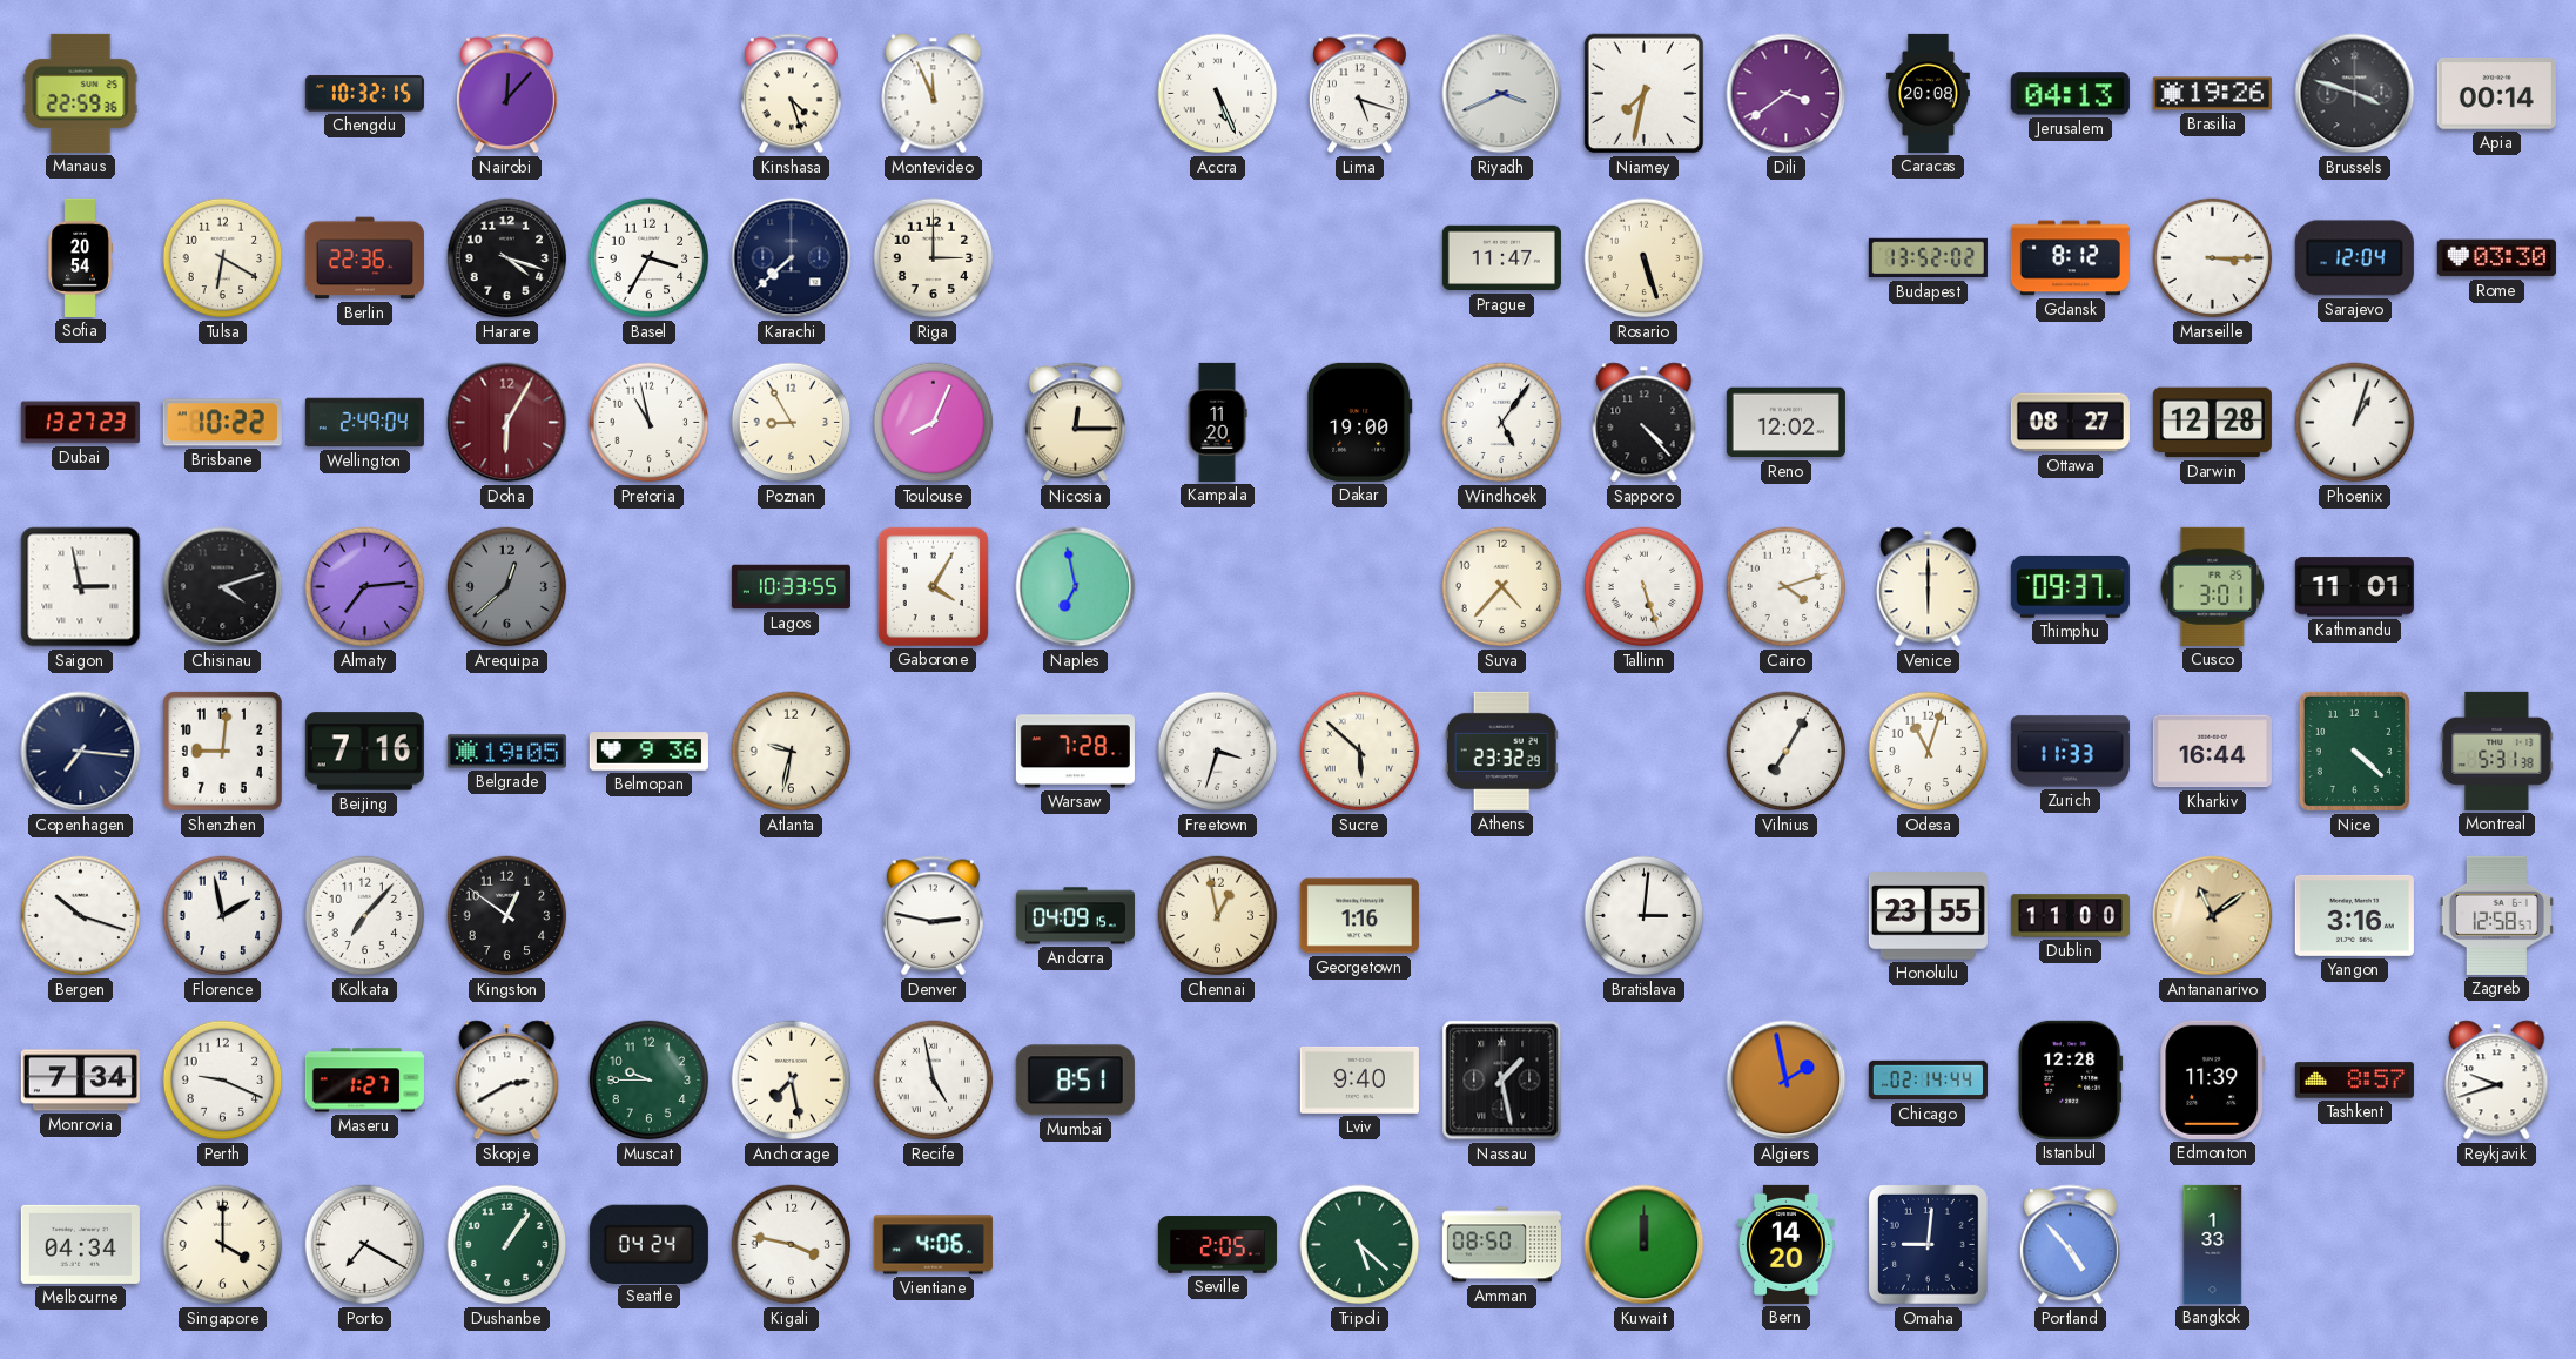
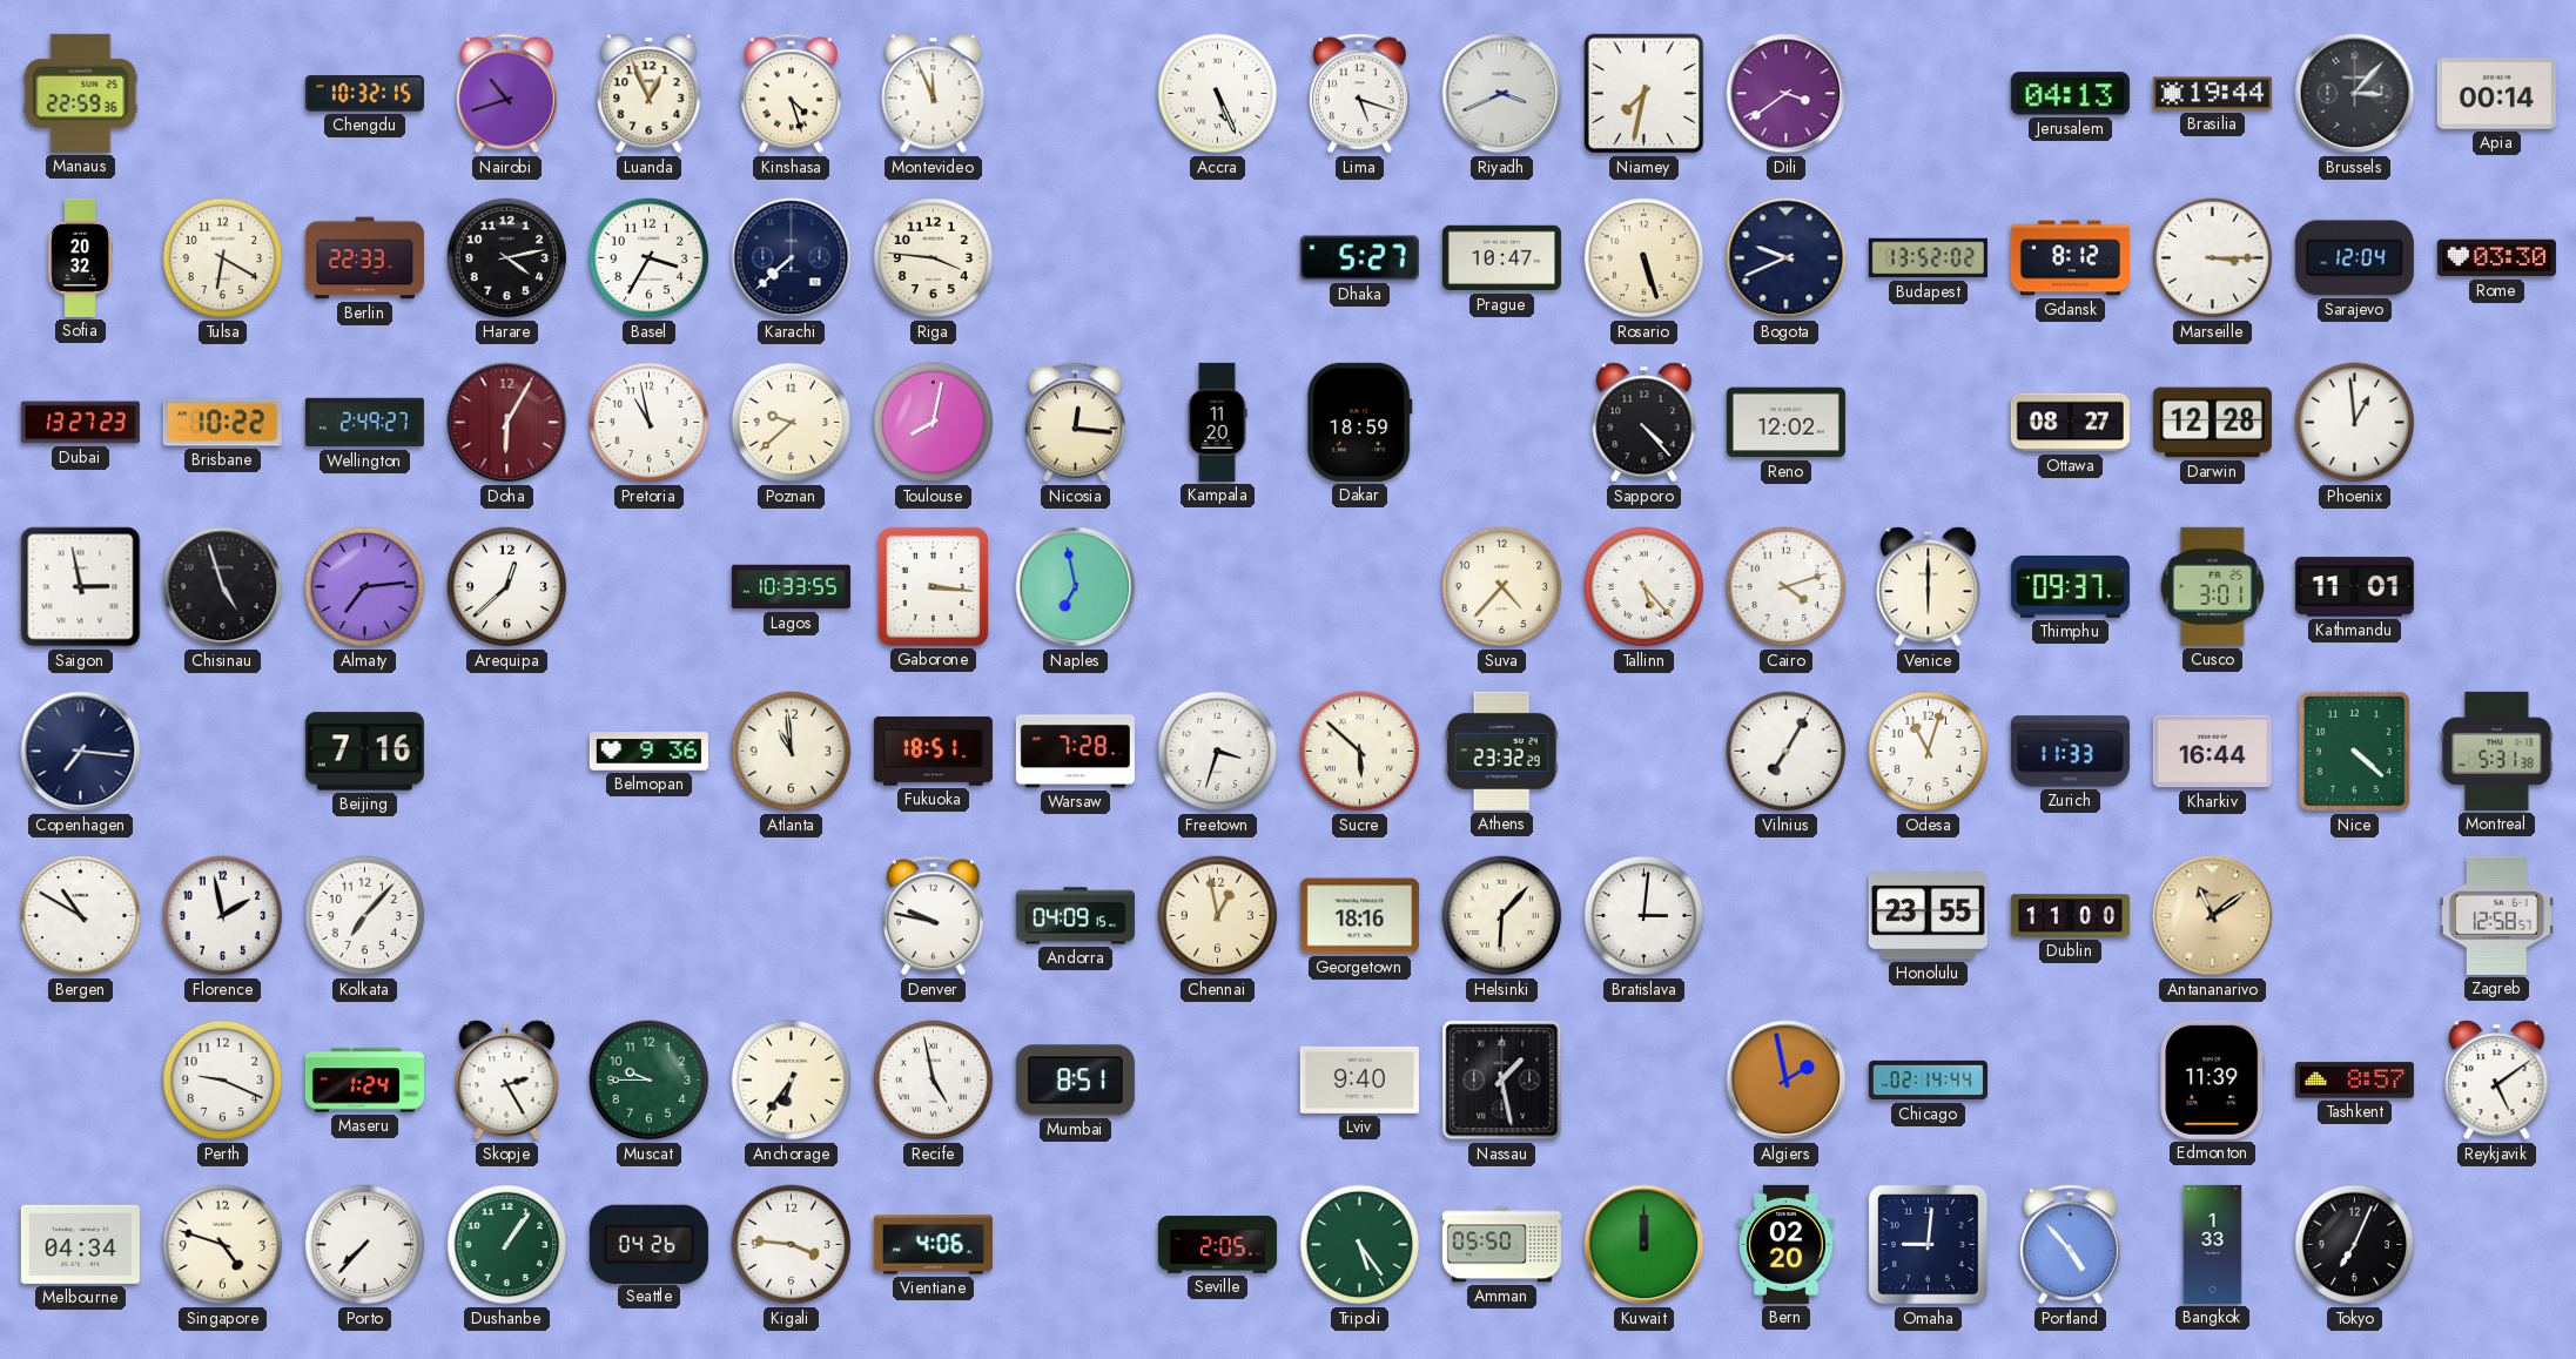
Nairobi: 12:07 -> 10:42 (506, 94)
Luanda: none -> 12:56 (650, 94)
Caracas: 20:08 -> none (1928, 93)
Brasilia: 19:26 -> 19:44 (2212, 94)
Brussels: 3:48 -> 3:07 (2355, 94)
Sofia: 20:54 -> 20:32 (80, 257)
Berlin: 22:36 -> 22:33 (364, 258)
Harare: 4:18 -> 4:13 (507, 258)
Riga: 3:00 -> 3:46 (934, 258)
Dhaka: none -> 5:27 (1359, 258)
Prague: 11:47 -> 10:47 (1501, 258)
Bogota: none -> 9:41 (1787, 258)
Wellington: 2:49:04 -> 2:49:27 (364, 423)
Poznan: 8:55 -> 9:38 (792, 423)
Toulouse: 8:04 -> 8:02 (934, 423)
Nicosia: 12:15 -> 12:16 (1075, 423)
Dakar: 19:00 -> 18:59 (1359, 422)
Windhoek: 5:06 -> none (1502, 423)
Phoenix: 1:03 -> 12:59 (2355, 423)
Chisinau: 4:12 -> 4:57 (223, 587)
Arequipa dial: grey -> white (507, 587)
Gaborone: 4:05 -> 3:16 (933, 586)
Tallinn: 5:27 -> 5:23 (1645, 587)
Shenzhen: 9:01 -> none (222, 751)
Belgrade: 19:05 -> none (506, 752)
Atlanta: 9:32 -> 10:59 (792, 752)
Fukuoka: none -> 18:51 (933, 752)
Bergen: 10:18 -> 10:50 (81, 916)
Kingston: 12:51 -> none (507, 916)
Denver: 2:47 -> 9:47 (933, 916)
Georgetown: 1:16 -> 18:16 (1359, 916)
Helsinki: none -> 6:07 (1502, 916)
Yangon: 3:16 -> none (2354, 915)
Monrovia: 7:34 -> none (80, 1081)
Maseru: 1:27 -> 1:24 (364, 1081)
Skopje: 2:40 -> 2:25 (507, 1081)
Anchorage: 7:28 -> 6:36 (792, 1081)
Istanbul: 12:28 -> none (2071, 1079)
Reykjavik: 9:42 -> 5:09 (2497, 1081)
Singapore: 4:00 -> 4:48 (223, 1245)
Porto: 7:20 -> 7:37 (365, 1245)
Seattle: 04:24 -> 04:26 (648, 1244)
Kigali: 3:47 -> 3:46 (792, 1245)
Tripoli: 5:22 -> 5:24 (1360, 1245)
Amman: 08:50 -> 05:50 (1501, 1245)
Bern: 14:20 -> 02:20 (1787, 1244)
Tokyo: none -> 7:04 (2355, 1245)
